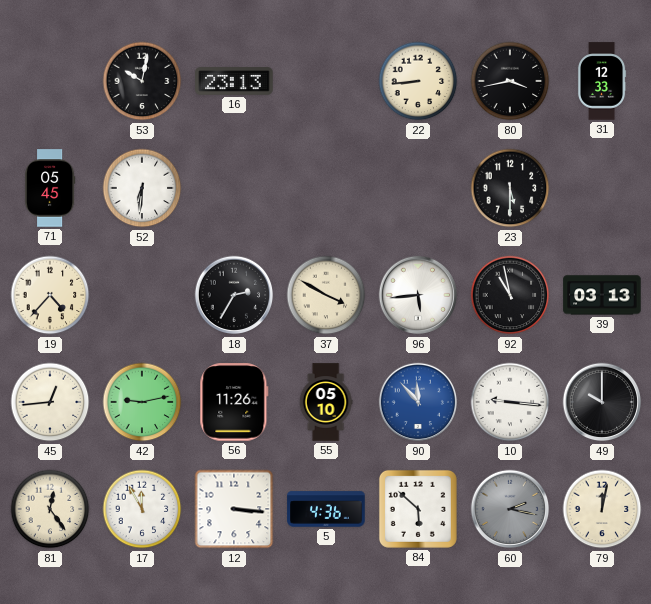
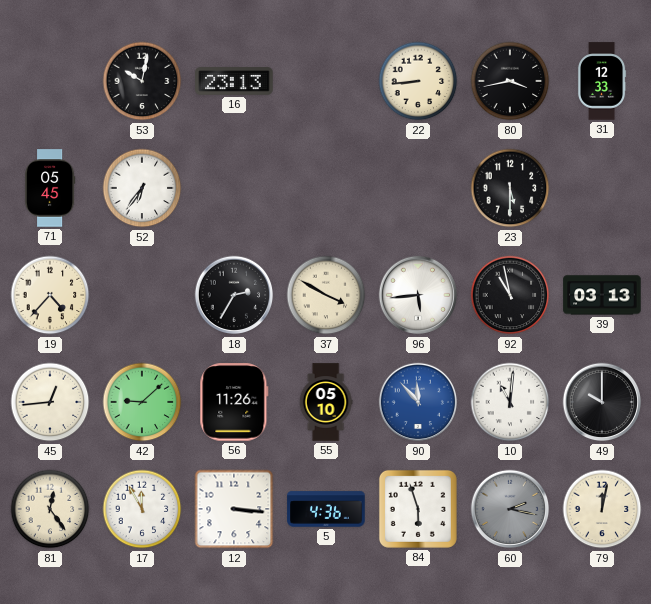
52: 6:31 -> 6:36 (142, 188)
42: 9:13 -> 9:08 (142, 402)
10: 9:16 -> 11:01 (510, 402)
84: 5:52 -> 5:57 (418, 509)
